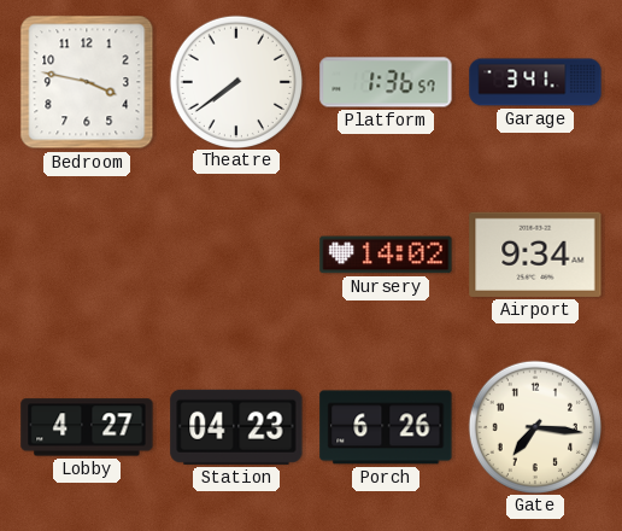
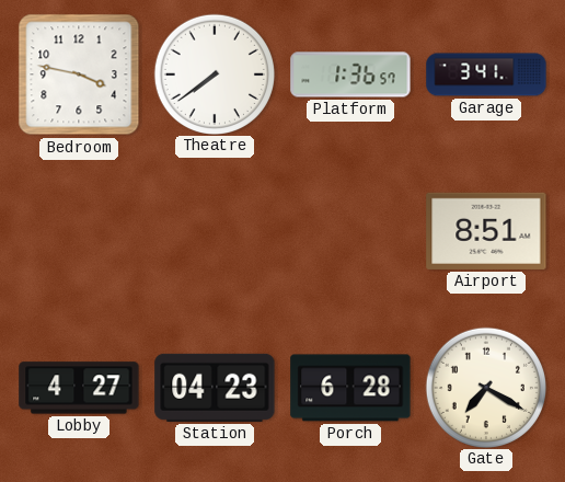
Nursery: 14:02 -> none (386, 255)
Airport: 9:34 -> 8:51 (486, 231)
Porch: 6:26 -> 6:28 (350, 388)
Gate: 7:16 -> 7:20 (485, 387)
